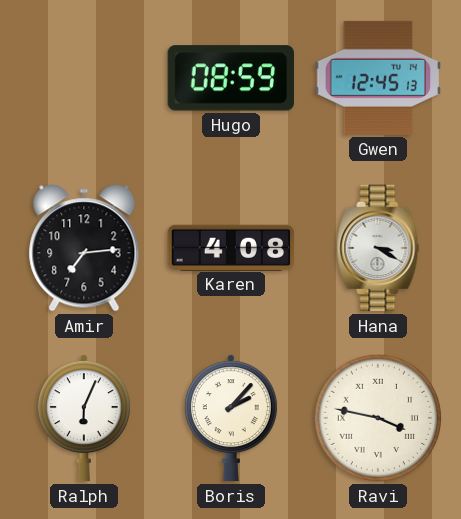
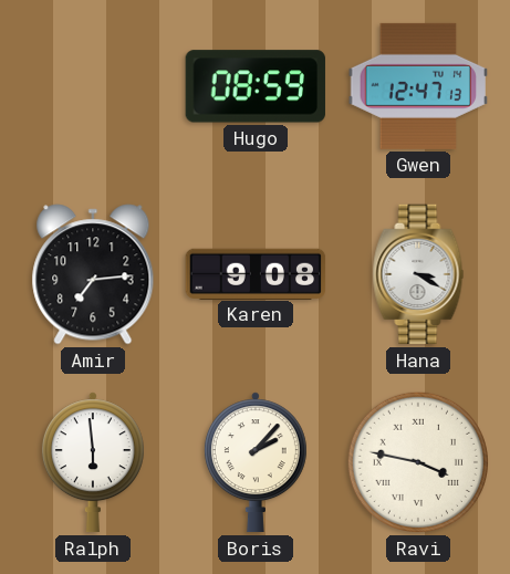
Gwen: 12:45 -> 12:47 (418, 86)
Karen: 4:08 -> 9:08 (256, 273)
Ralph: 6:04 -> 5:59 (93, 462)
